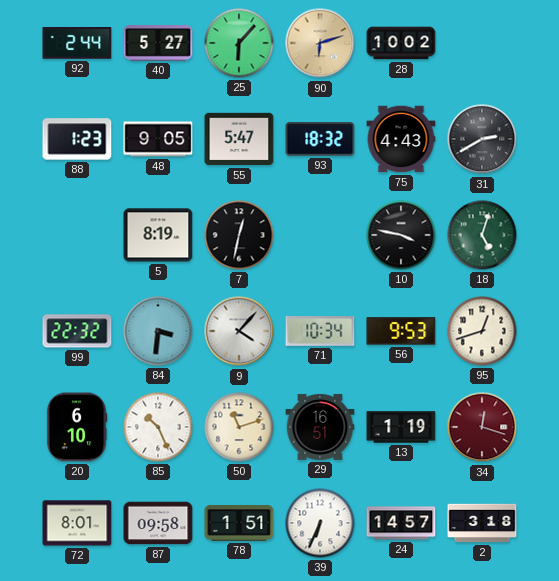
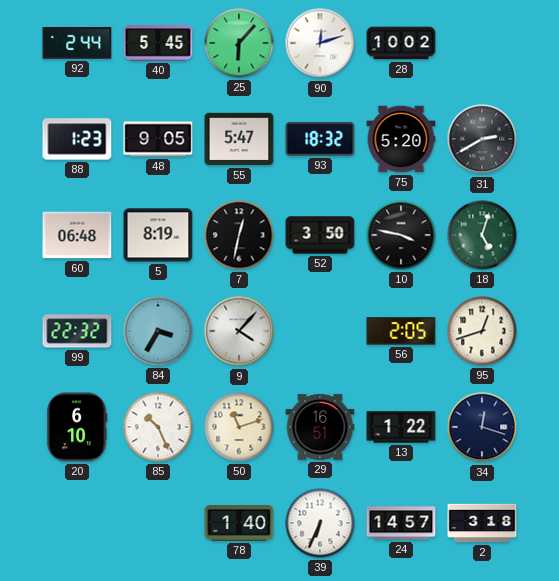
40: 5:27 -> 5:45 (158, 43)
90: 6:12 -> 12:12 (320, 43)
90 dial: champagne -> white (320, 43)
75: 4:43 -> 5:20 (401, 139)
60: none -> 06:48 (77, 235)
52: none -> 3:50 (320, 235)
84: 3:31 -> 3:35 (158, 331)
71: 10:34 -> none (320, 332)
56: 9:53 -> 2:05 (401, 331)
13: 1:19 -> 1:22 (401, 427)
34 dial: burgundy -> navy (482, 427)
72: 8:01 -> none (77, 523)
87: 09:58 -> none (158, 523)
78: 1:51 -> 1:40 (239, 524)
